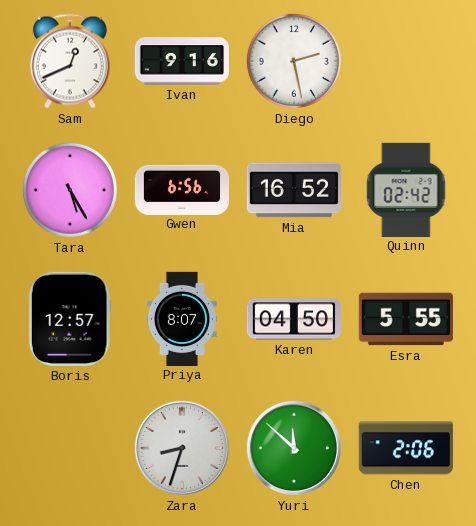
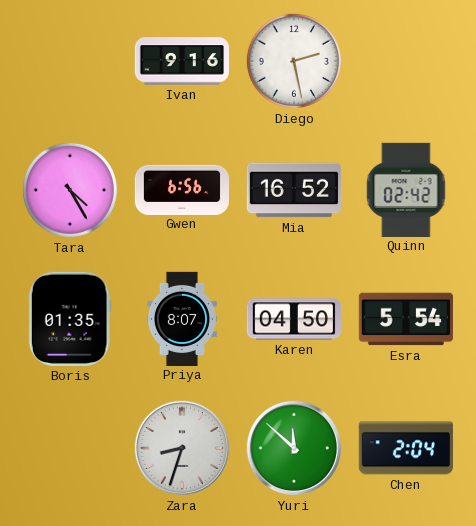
Sam: 12:41 -> none (70, 61)
Tara: 5:25 -> 4:25 (70, 190)
Boris: 12:57 -> 01:35 (70, 319)
Esra: 5:55 -> 5:54 (405, 319)
Chen: 2:06 -> 2:04 (406, 448)
